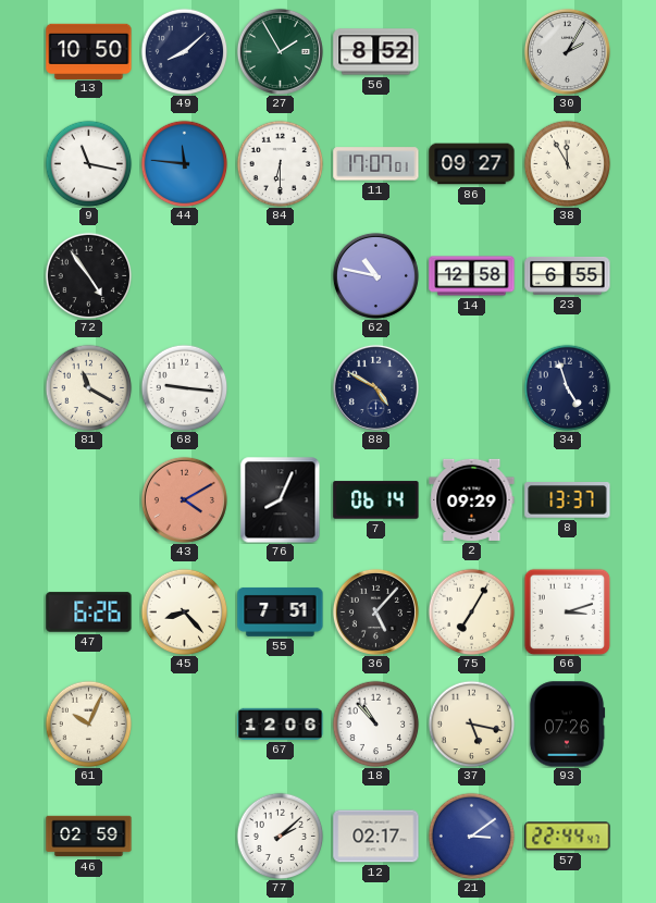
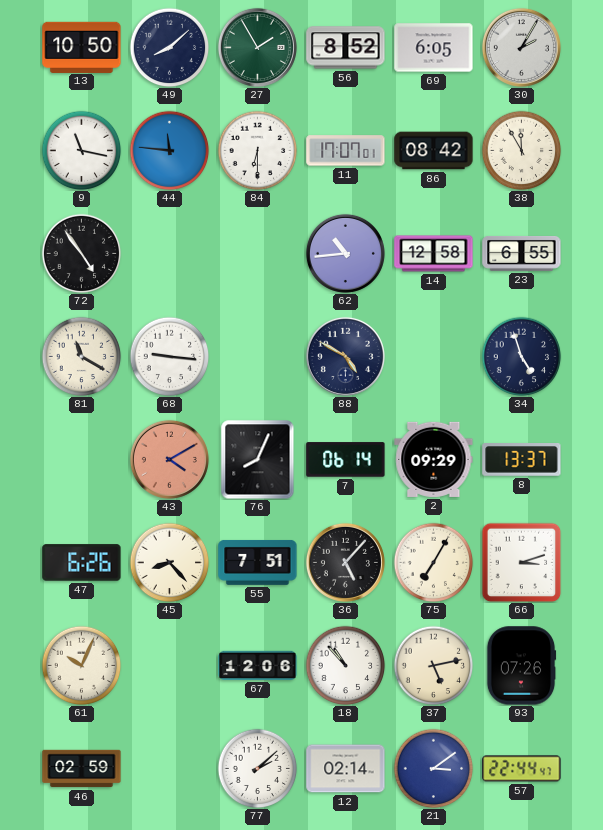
69: none -> 6:05 (434, 48)
86: 09:27 -> 08:42 (434, 151)
62: 10:47 -> 10:44 (345, 253)
37: 5:17 -> 5:13 (433, 665)
12: 02:17 -> 02:14 (346, 769)
